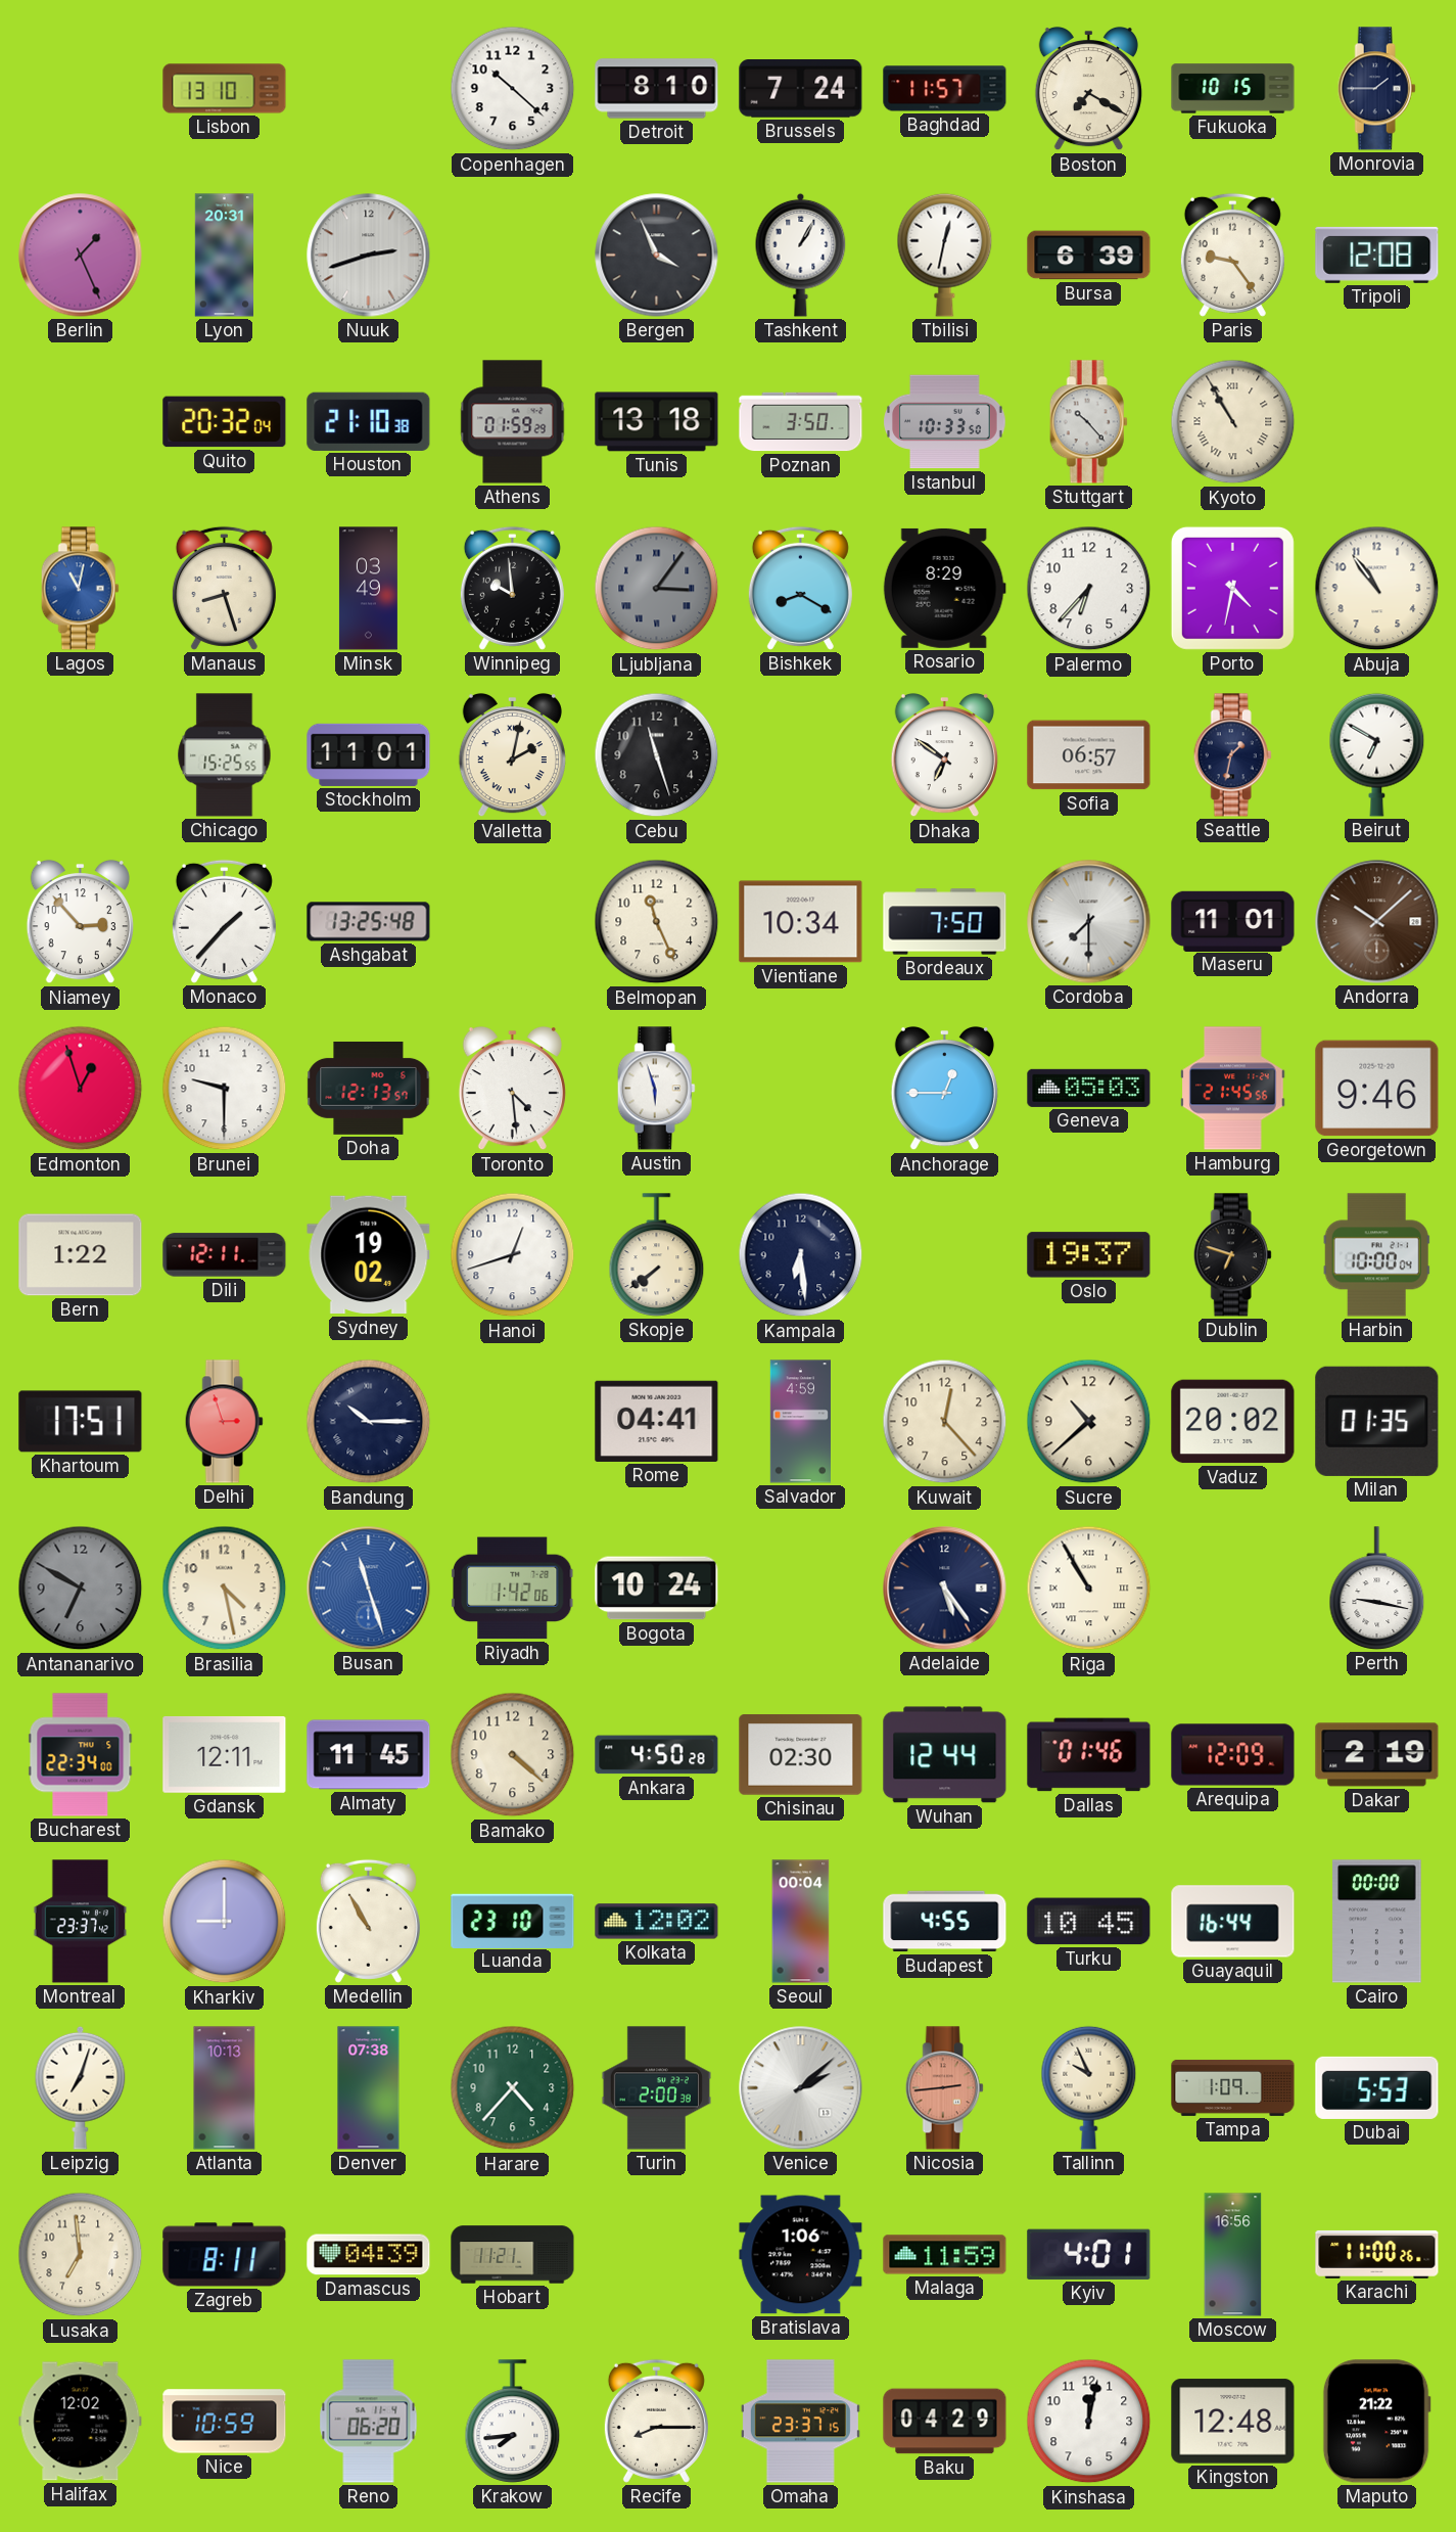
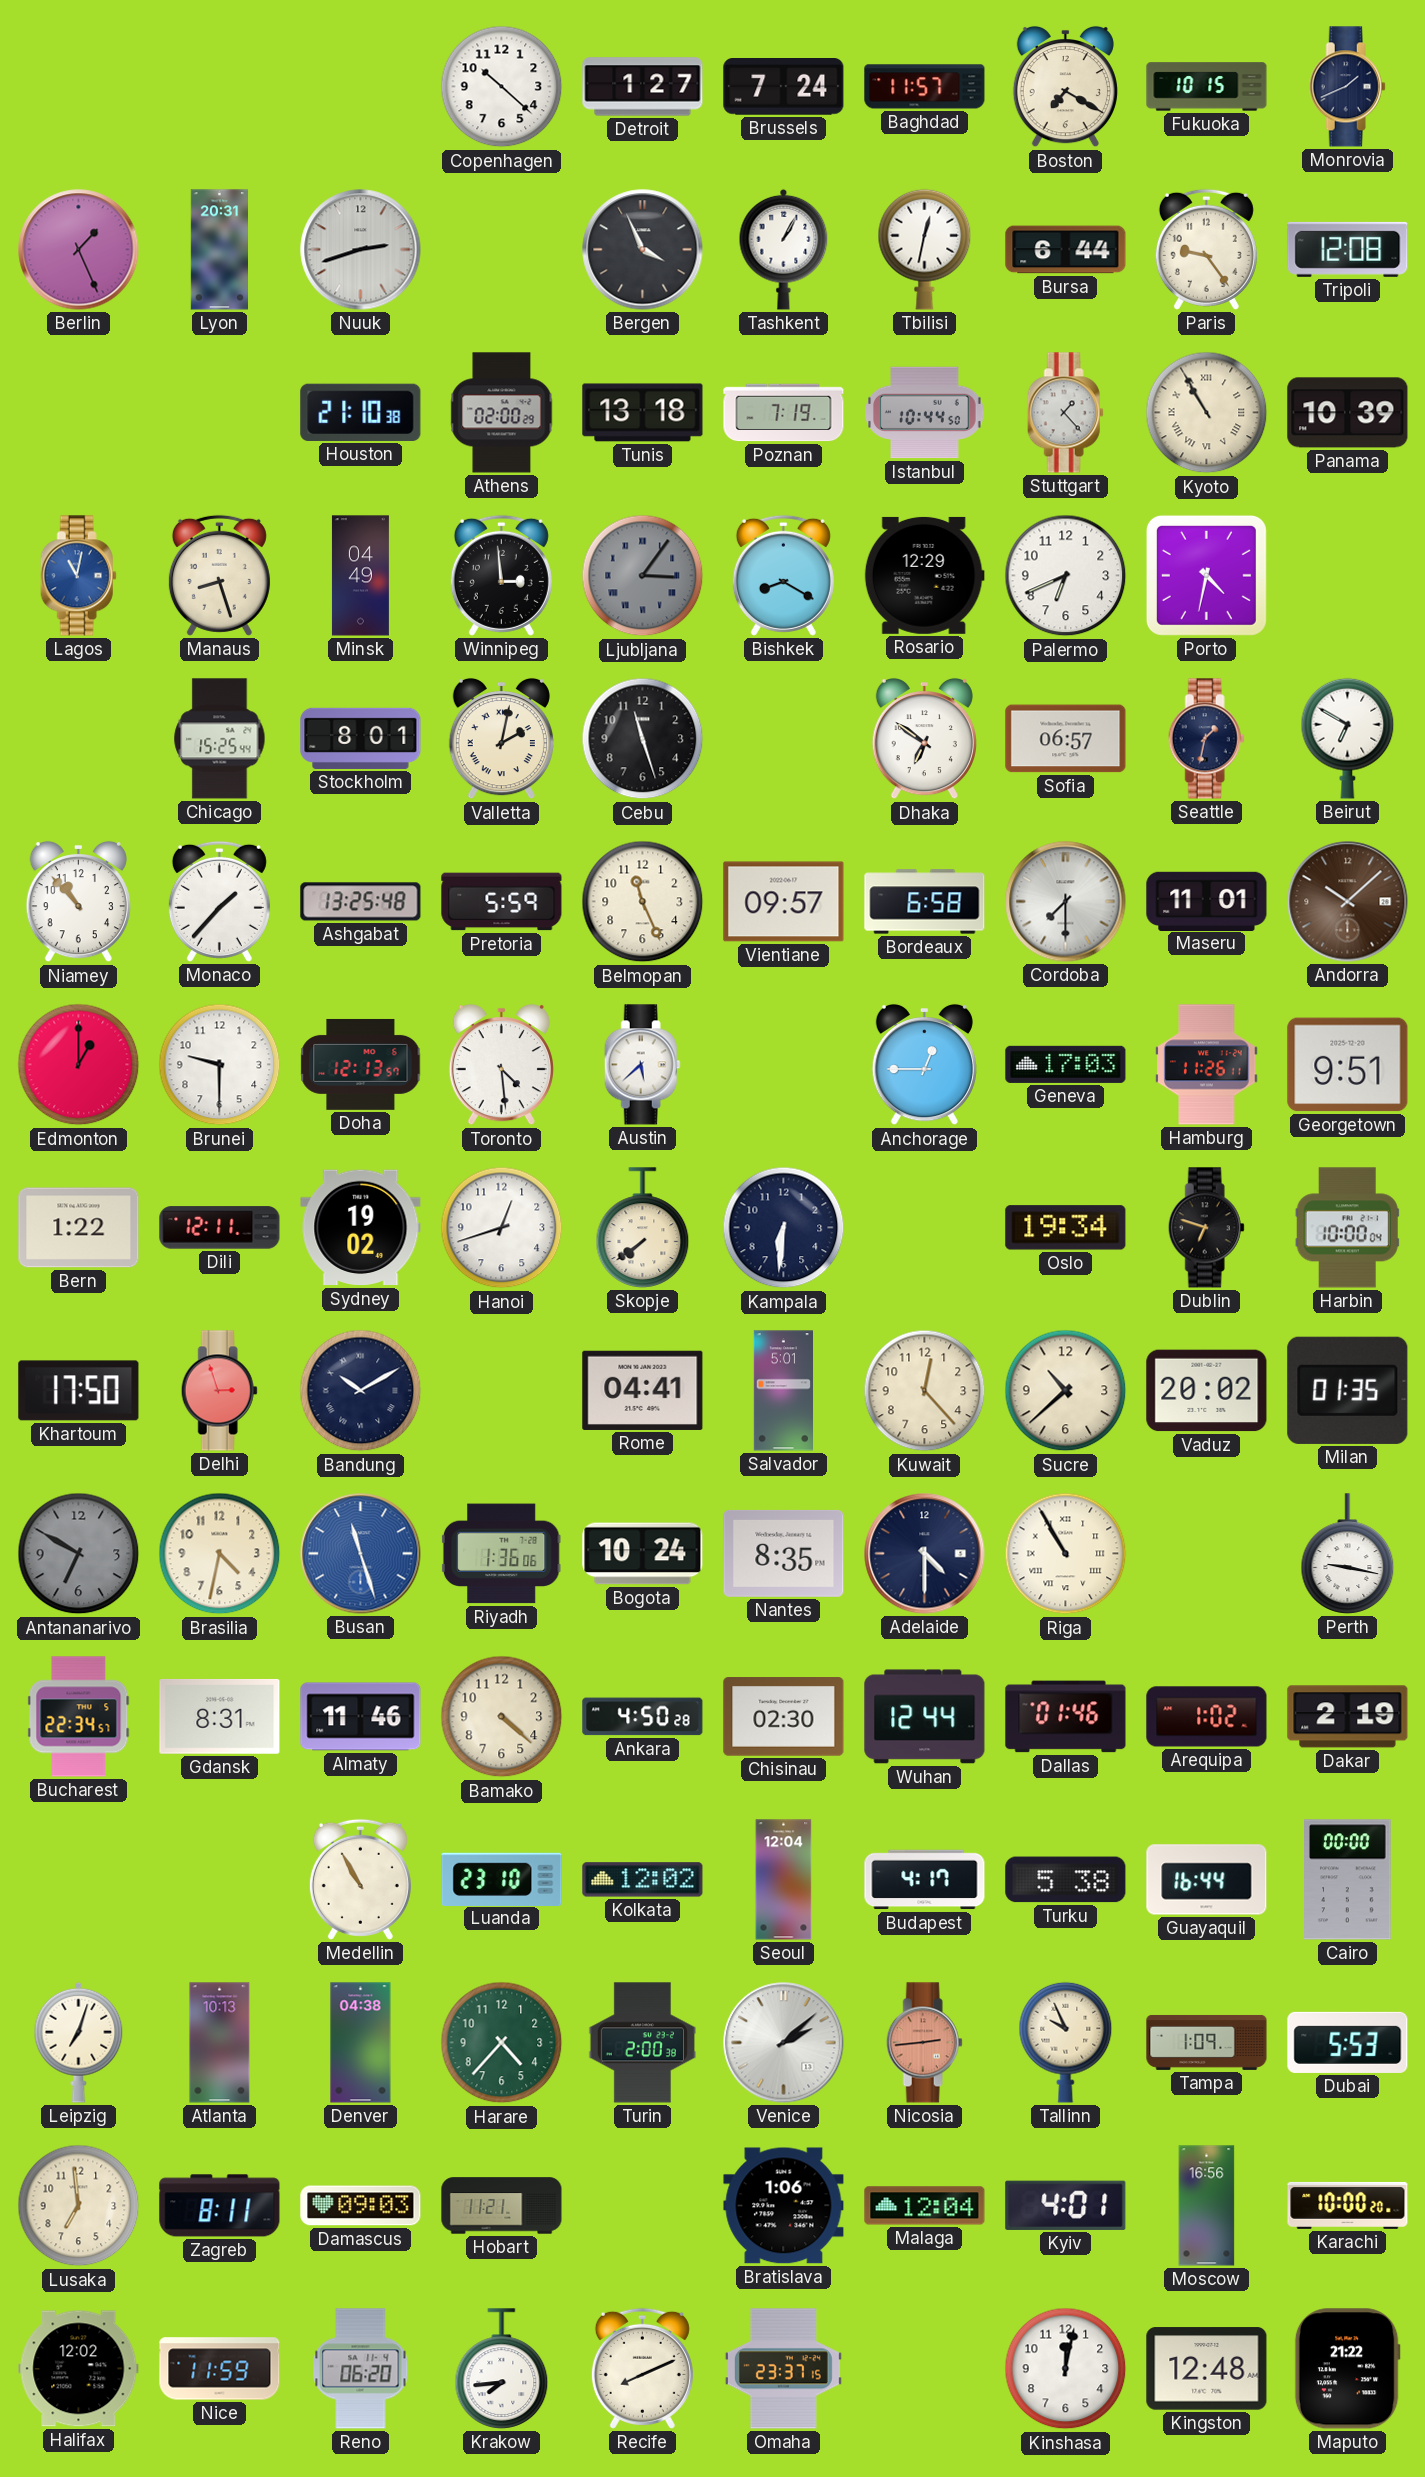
Lisbon: 13:10 -> none (225, 89)
Detroit: 8:10 -> 1:27 (643, 87)
Monrovia: 1:45 -> 1:41 (1347, 87)
Bursa: 6:39 -> 6:44 (1066, 250)
Quito: 20:32 -> none (225, 422)
Athens: 01:59 -> 02:00 (502, 413)
Poznan: 3:50 -> 7:19 (784, 413)
Istanbul: 10:33 -> 10:44 (925, 413)
Stuttgart: 10:23 -> 1:23 (1065, 413)
Panama: none -> 10:39 (1348, 413)
Minsk: 03:49 -> 04:49 (360, 576)
Winnipeg: 9:59 -> 2:59 (501, 575)
Rosario: 8:29 -> 12:29 (924, 575)
Palermo: 6:37 -> 6:41 (1066, 576)
Abuja: 10:54 -> none (1377, 589)
Chicago: 15:25:55 -> 15:25:44 (220, 739)
Stockholm: 11:01 -> 8:01 (361, 738)
Niamey: 2:53 -> 10:53 (78, 902)
Pretoria: none -> 5:59 (502, 902)
Vientiane: 10:34 -> 09:57 (784, 902)
Bordeaux: 7:50 -> 6:58 (925, 902)
Edmonton: 12:57 -> 1:00 (79, 1065)
Austin: 5:57 -> 5:38 (642, 1065)
Geneva: 05:03 -> 17:03 (1066, 1064)
Hamburg: 21:45 -> 11:26 (1207, 1065)
Georgetown: 9:46 -> 9:51 (1348, 1065)
Kampala: 6:29 -> 6:31 (784, 1228)
Oslo: 19:37 -> 19:34 (1066, 1228)
Khartoum: 17:51 -> 17:50 (79, 1391)
Bandung: 10:15 -> 10:10 (361, 1391)
Salvador: 4:59 -> 5:01 (783, 1391)
Brasilia: 4:28 -> 4:32 (220, 1554)
Riyadh: 1:42 -> 1:36 (501, 1554)
Nantes: none -> 8:35 (784, 1553)
Adelaide: 5:24 -> 4:30 (925, 1554)
Bucharest: 22:34:00 -> 22:34:57 (79, 1717)
Gdansk: 12:11 -> 8:31 (220, 1716)
Almaty: 11:45 -> 11:46 (361, 1717)
Arequipa: 12:09 -> 1:02 (1207, 1717)
Montreal: 23:37 -> none (81, 1922)
Kharkiv: 9:00 -> none (225, 1922)
Seoul: 00:04 -> 12:04 (784, 1880)
Budapest: 4:55 -> 4:17 (925, 1880)
Turku: 10:45 -> 5:38 (1066, 1880)
Denver: 07:38 -> 04:38 (361, 2043)
Damascus: 04:39 -> 09:03 (361, 2206)
Malaga: 11:59 -> 12:04 (925, 2206)
Karachi: 11:00 -> 10:00 (1348, 2205)
Nice: 10:59 -> 11:59 (220, 2369)
Recife: 8:15 -> 8:11 (642, 2368)
Baku: 04:29 -> none (945, 2422)
